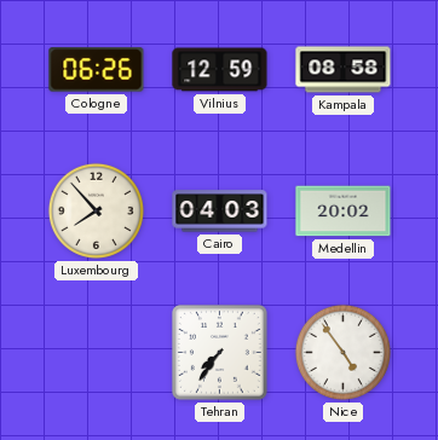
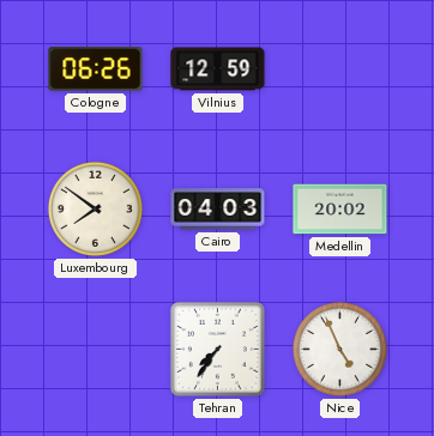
Kampala: 08:58 -> none (344, 70)
Luxembourg: 7:53 -> 7:51 (95, 208)
Nice: 4:54 -> 4:56 (339, 349)
